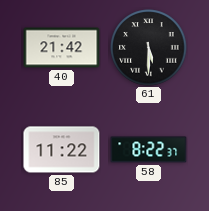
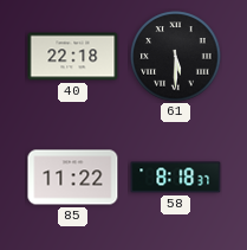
40: 21:42 -> 22:18 (73, 57)
58: 8:22 -> 8:18 (176, 178)
